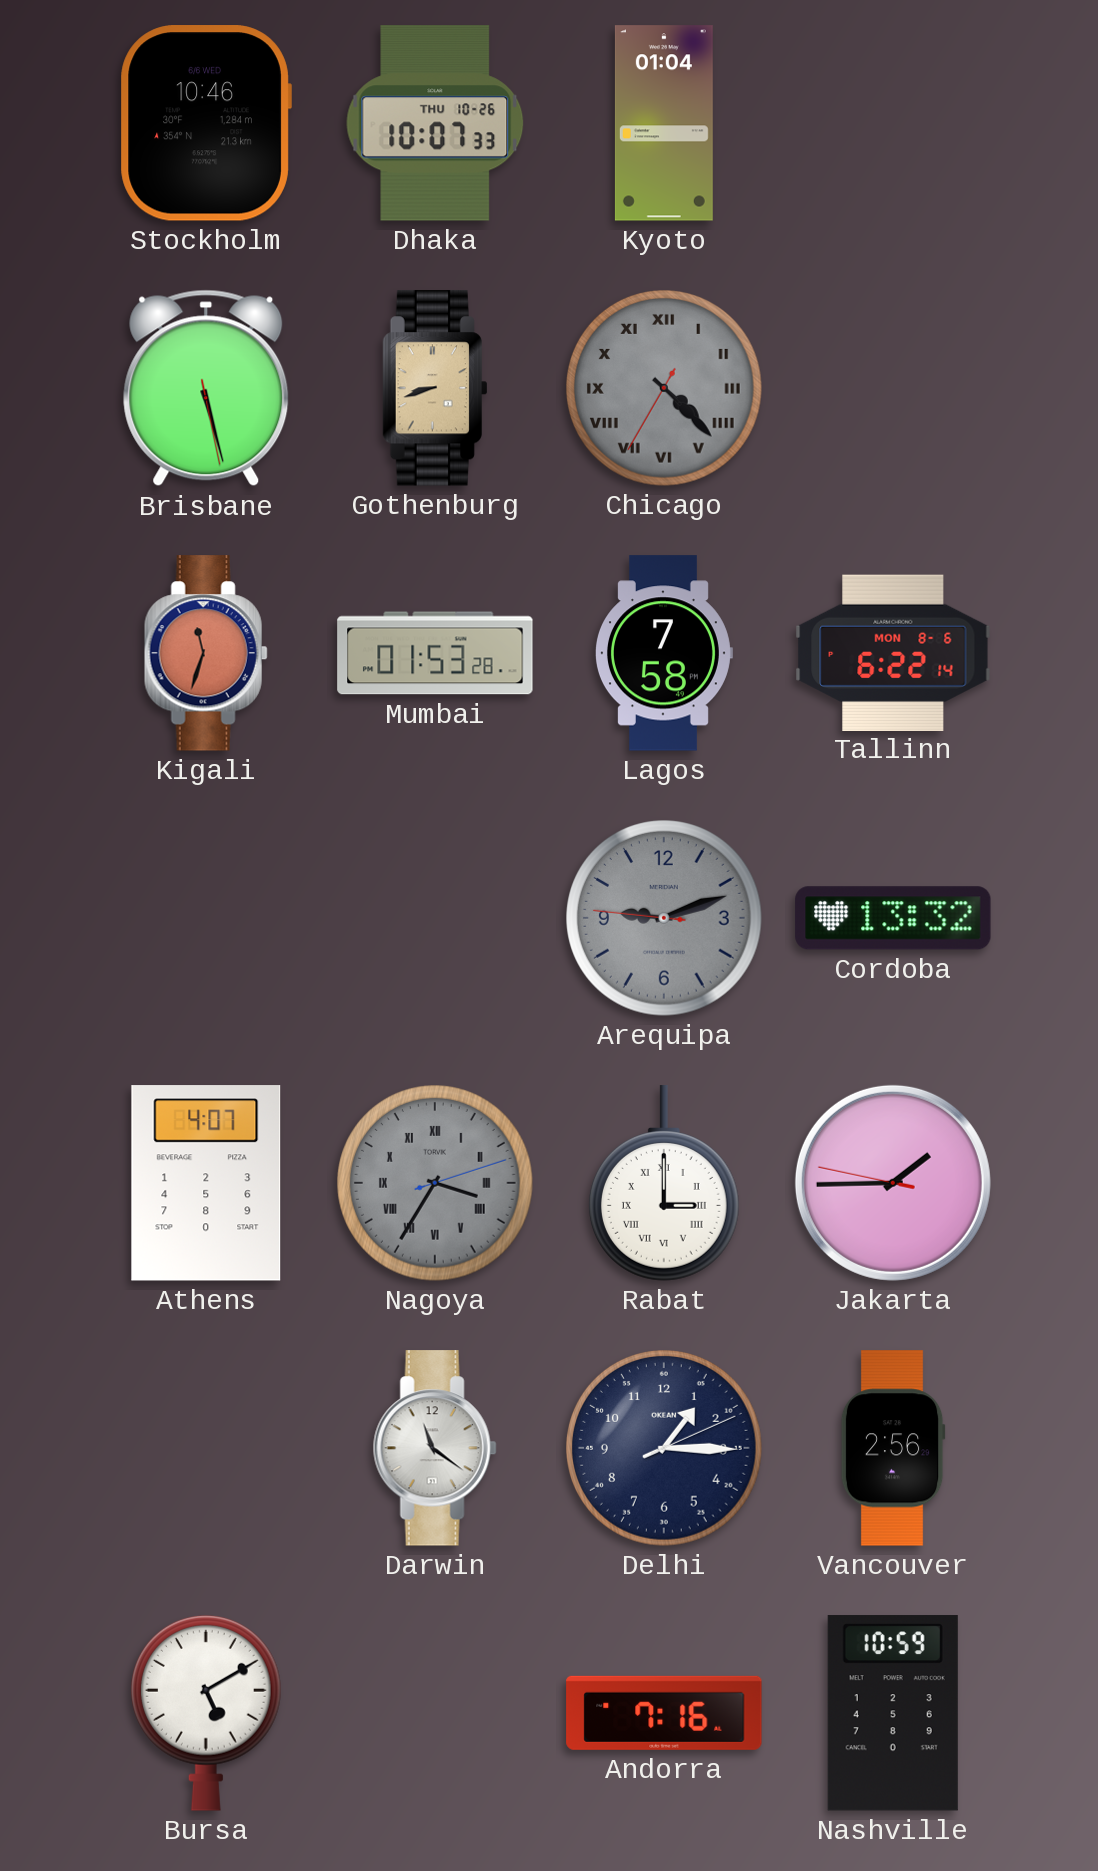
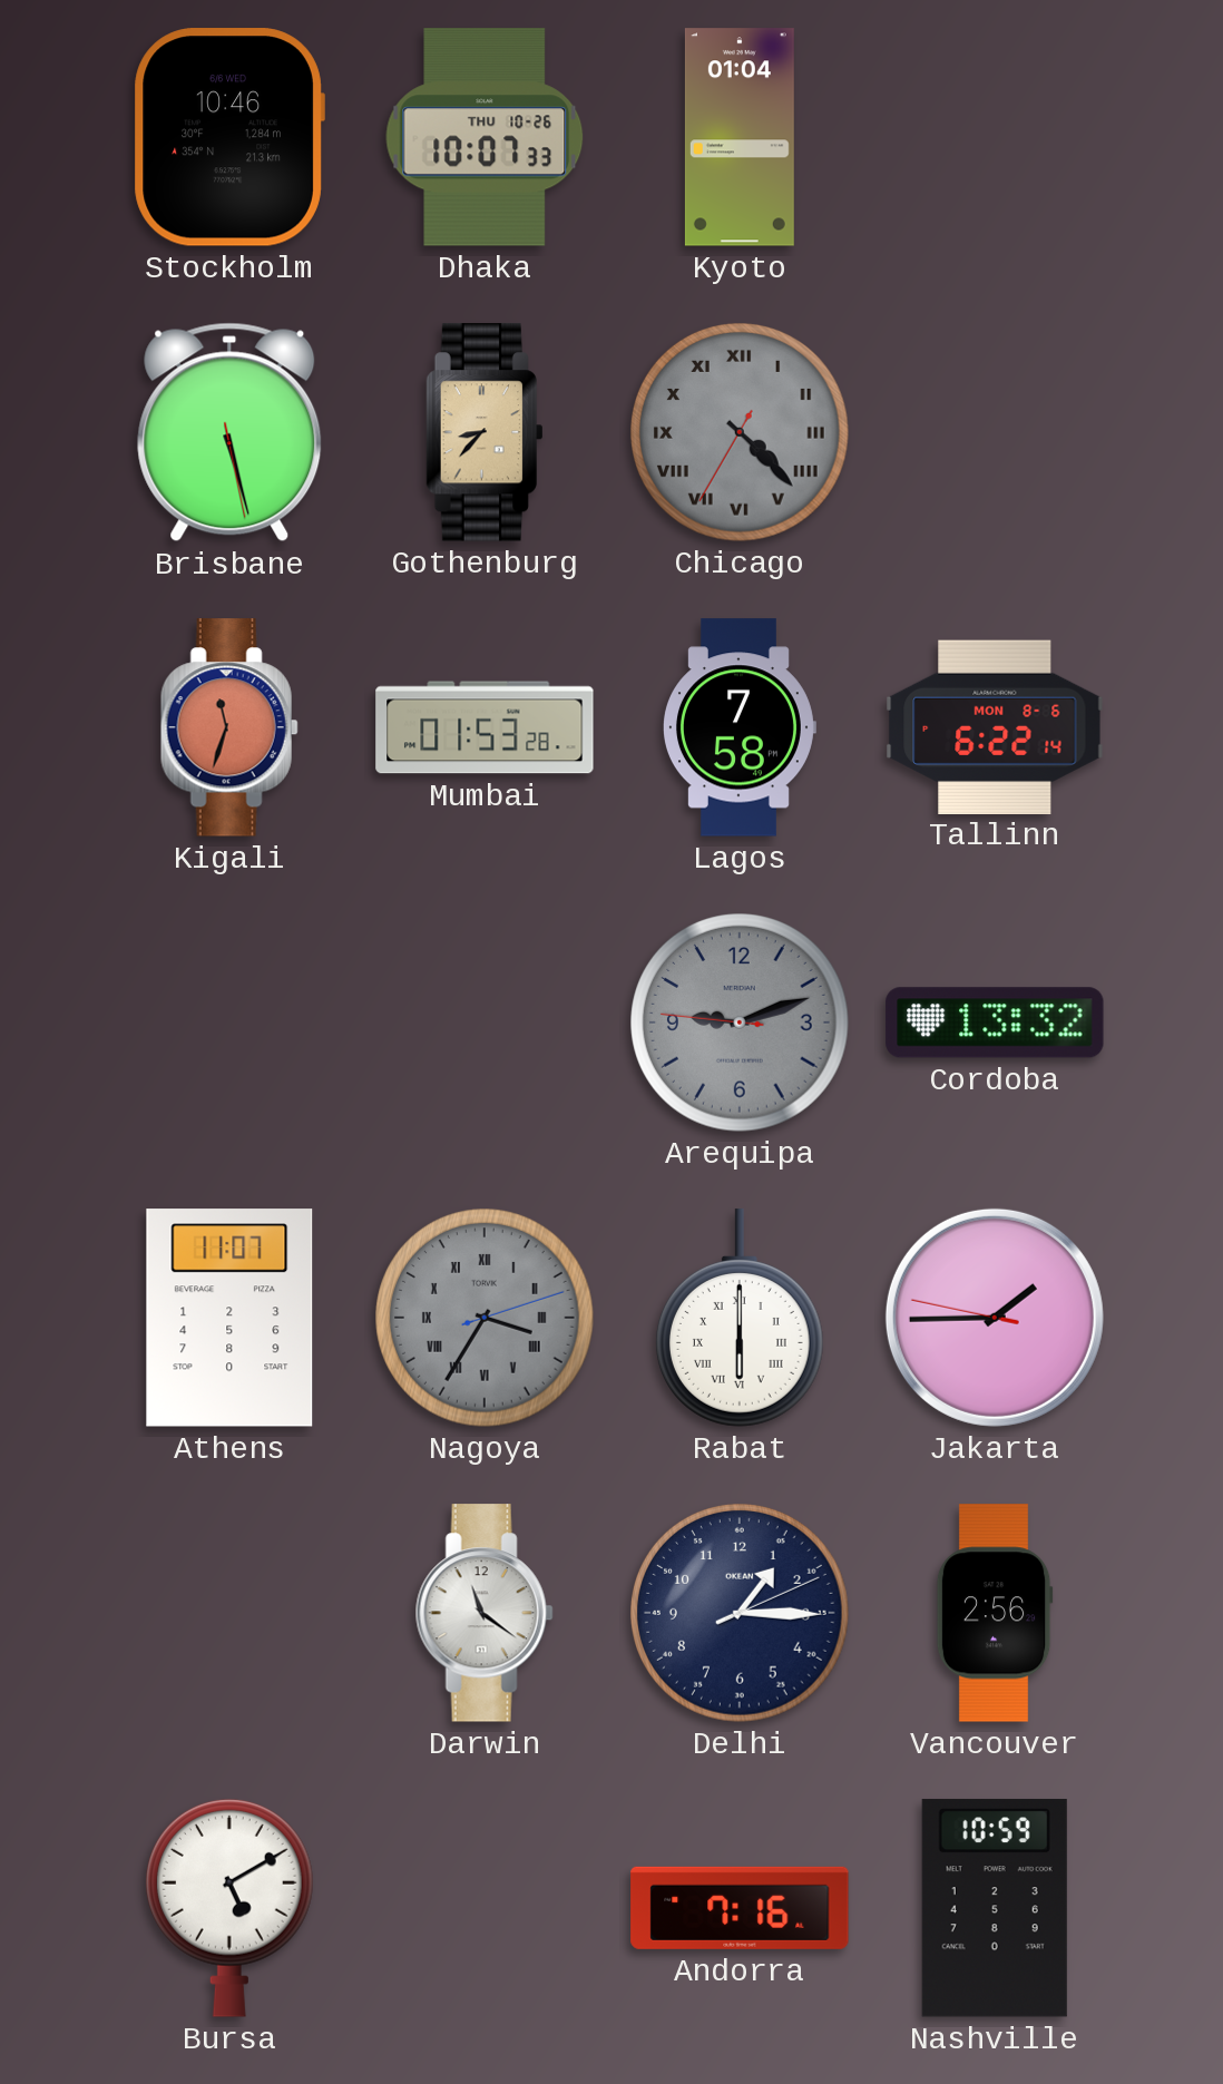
Gothenburg: 8:42 -> 8:37 (483, 432)
Athens: 4:07 -> 11:07 (229, 1318)
Rabat: 3:00 -> 6:00 (740, 1318)
